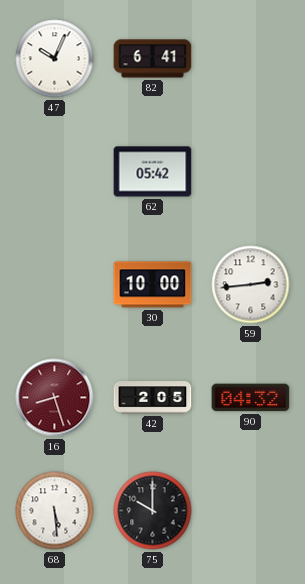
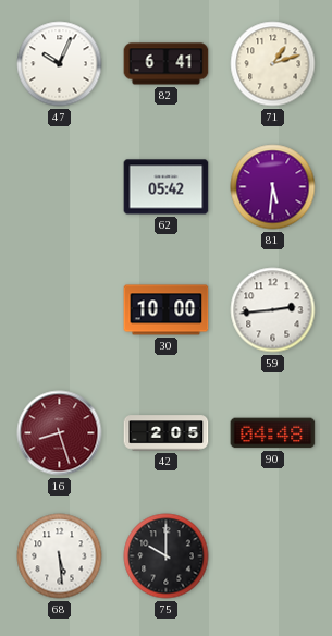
71: none -> 1:12 (273, 64)
81: none -> 5:31 (273, 187)
90: 04:32 -> 04:48 (273, 433)
